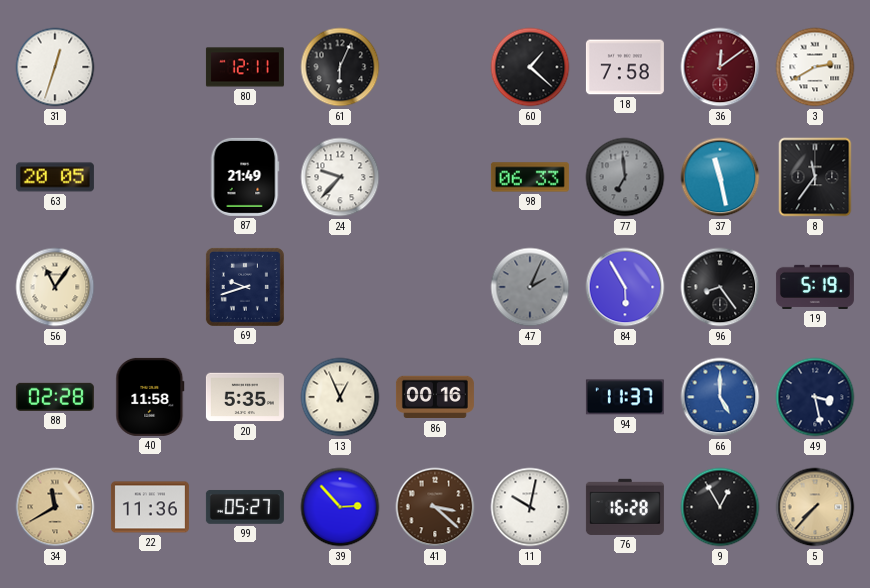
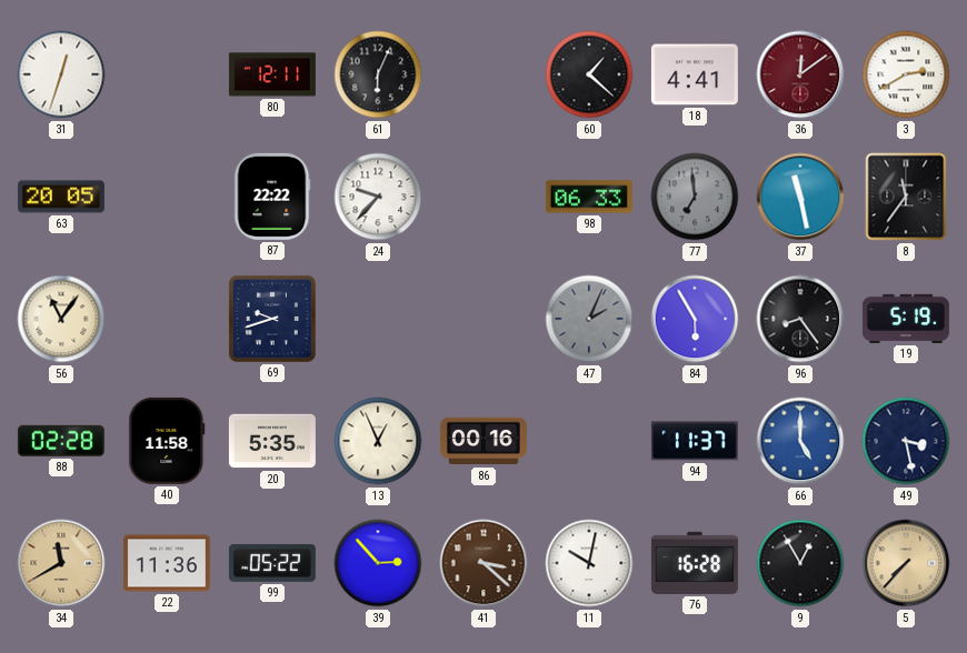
18: 7:58 -> 4:41 (695, 74)
87: 21:49 -> 22:22 (272, 197)
99: 05:27 -> 05:22 (272, 563)
